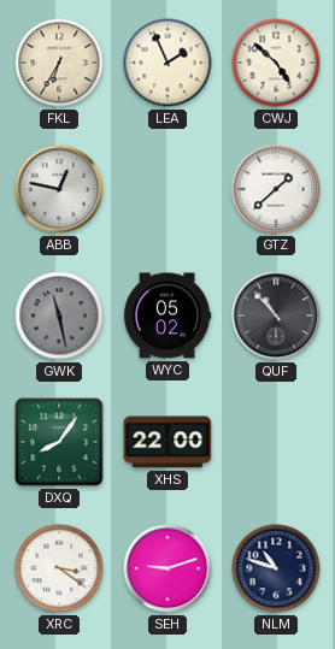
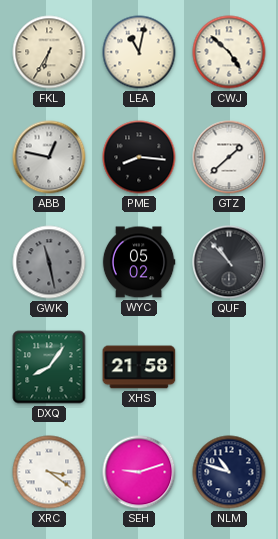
LEA: 1:56 -> 11:02 (139, 52)
PME: none -> 8:16 (139, 157)
XHS: 22:00 -> 21:58 (139, 367)
